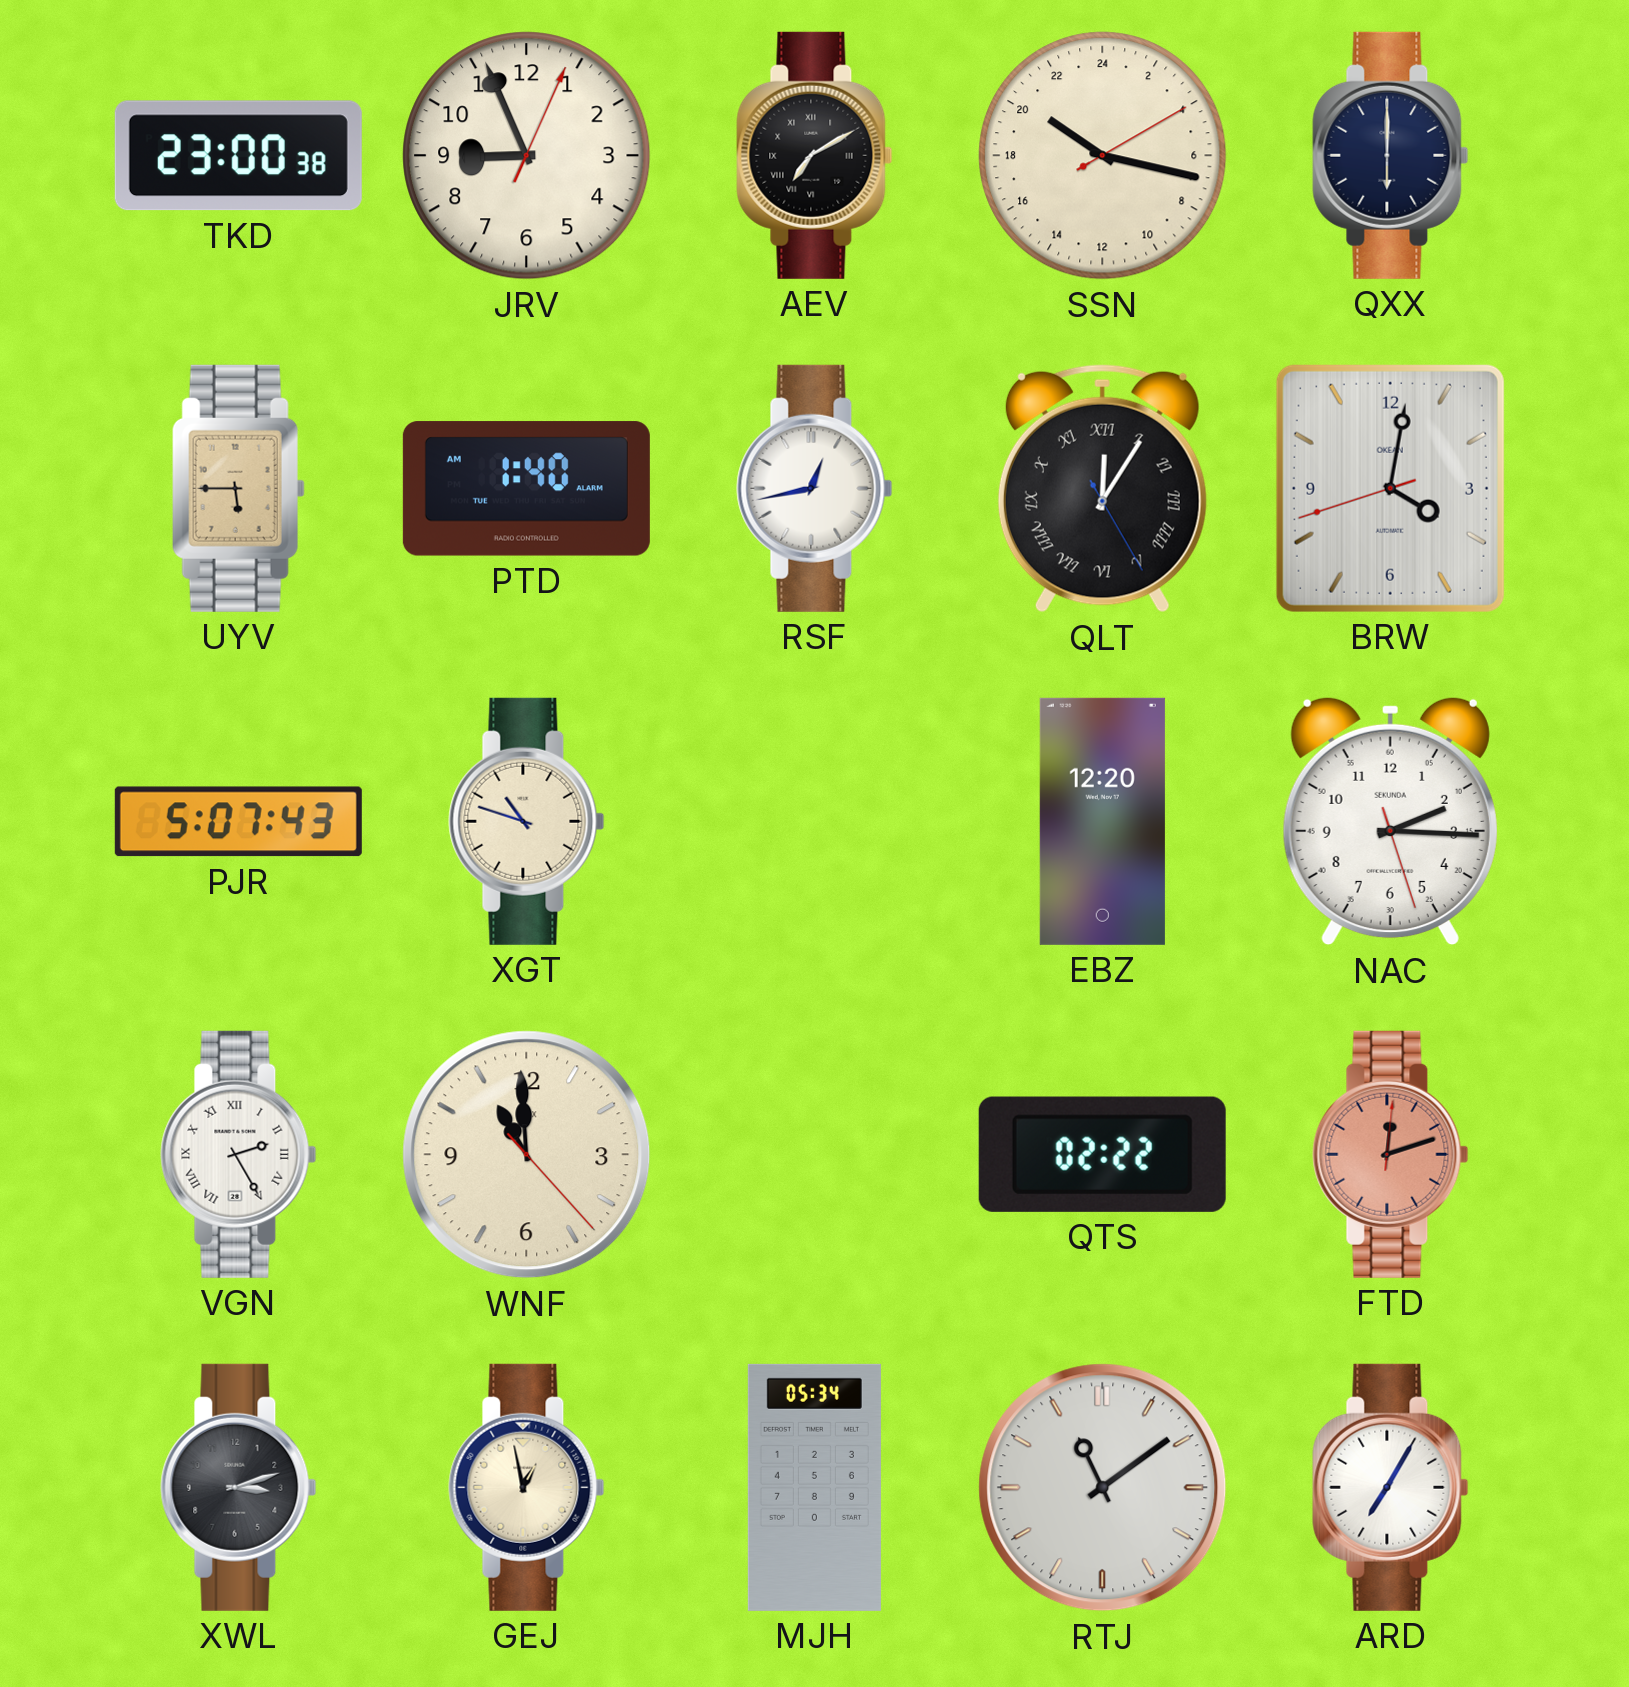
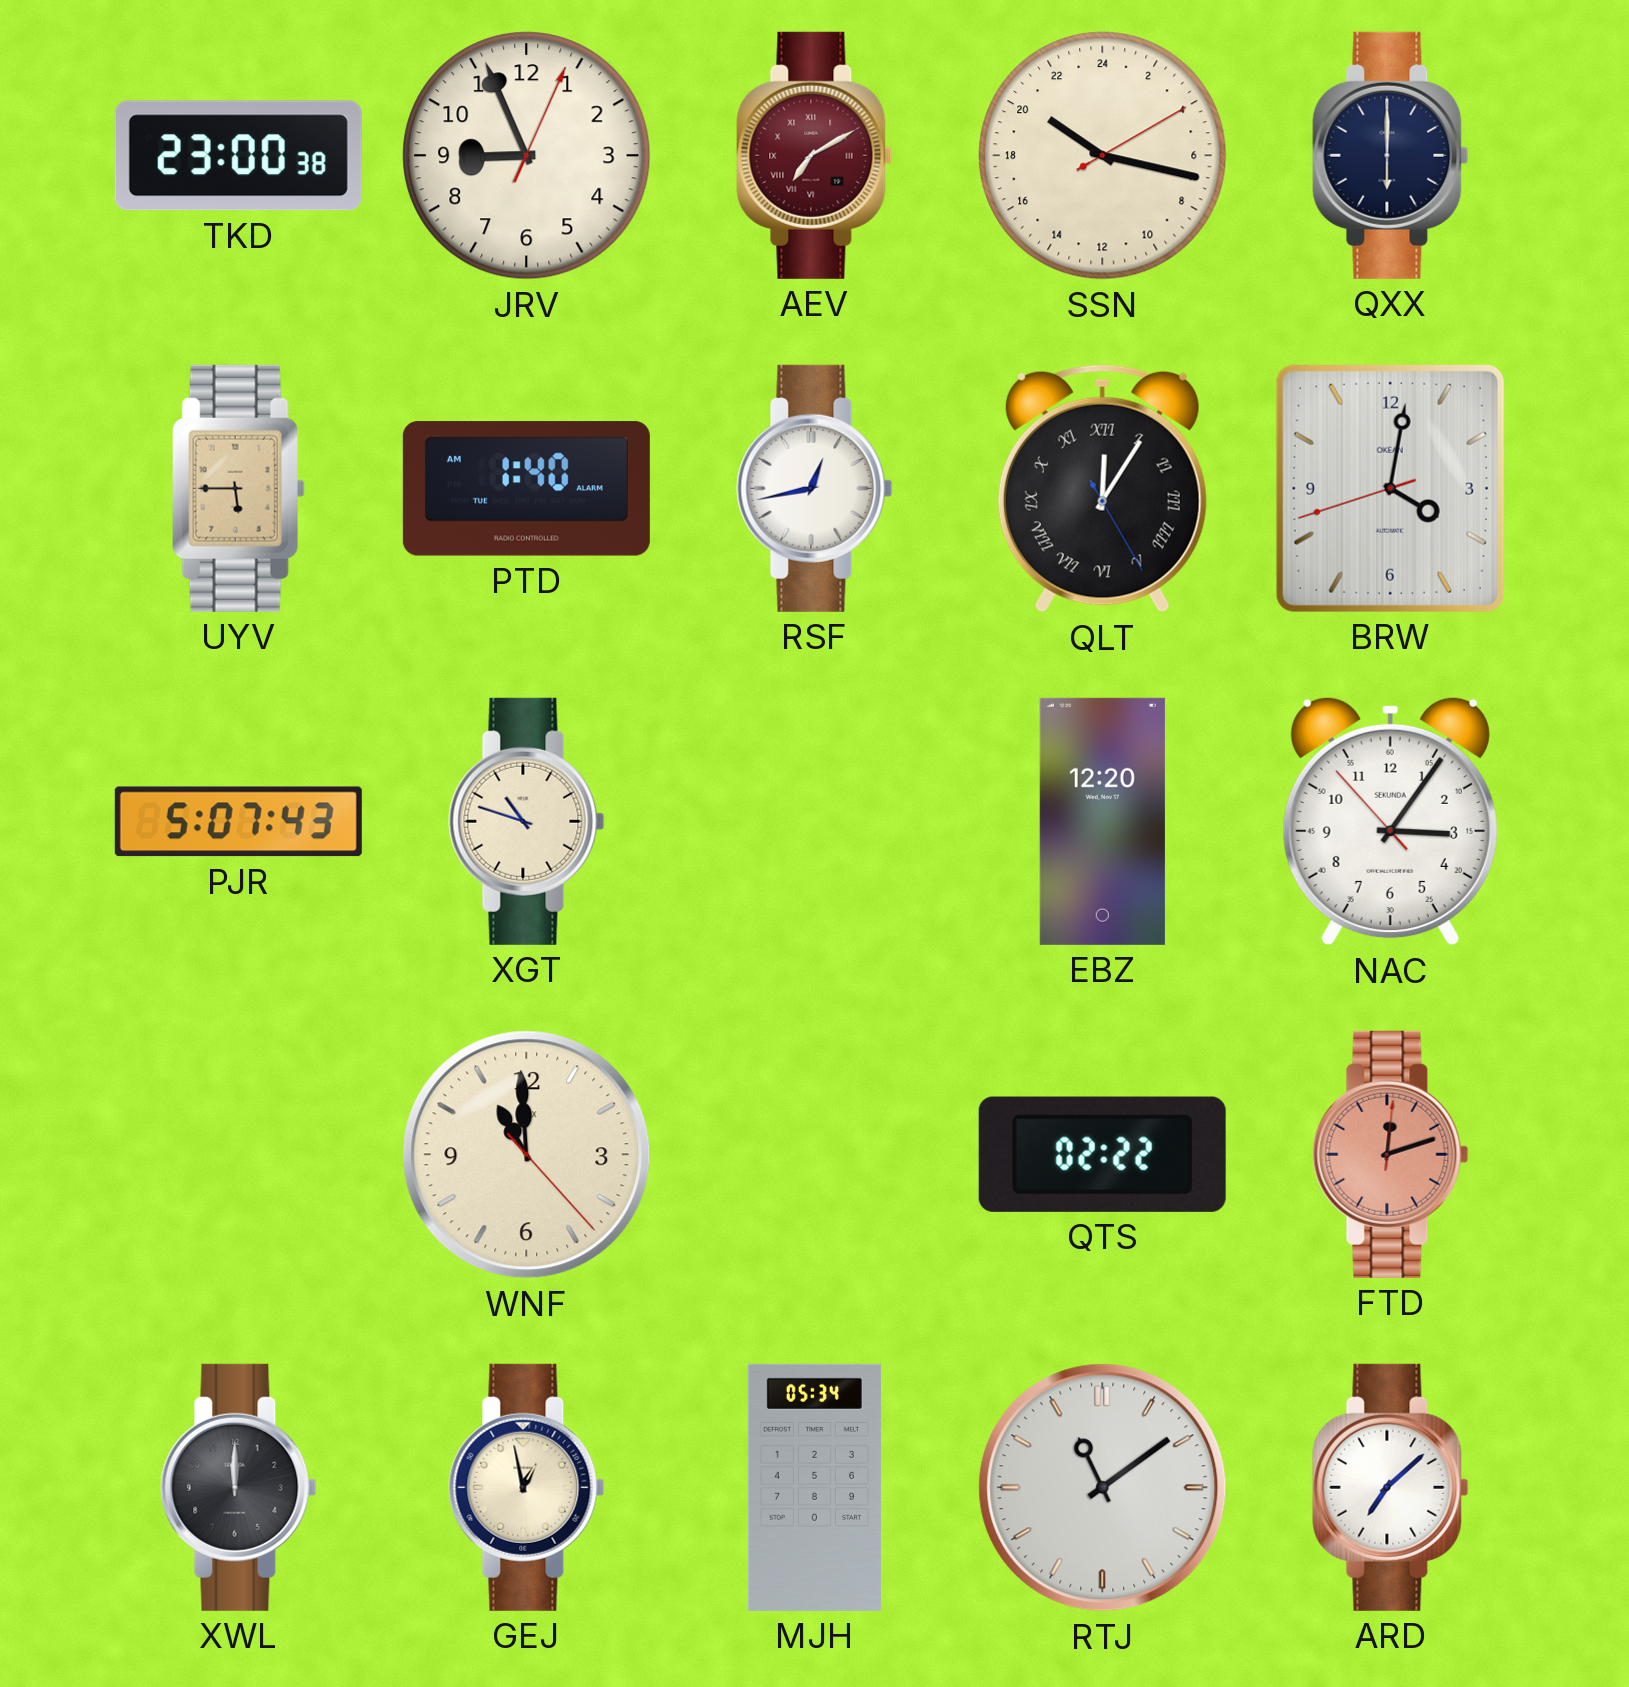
AEV dial: black -> burgundy (815, 155)
NAC: 2:15 -> 3:05 (1390, 821)
VGN: 2:25 -> none (239, 1154)
XWL: 3:12 -> 12:00 (239, 1487)
ARD: 7:05 -> 7:08 (1391, 1487)
